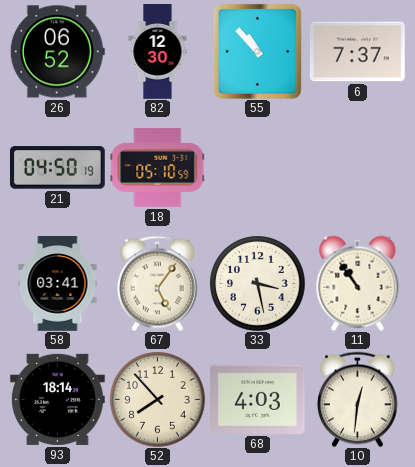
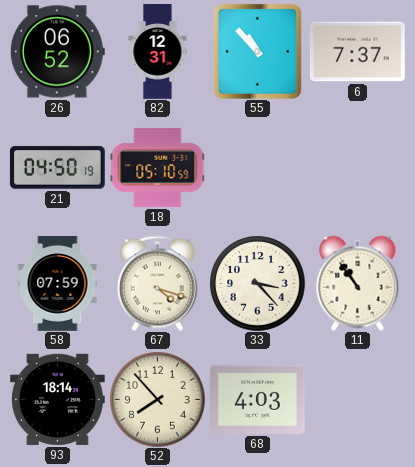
82: 12:30 -> 12:31 (158, 52)
58: 03:41 -> 07:59 (58, 284)
67: 5:06 -> 4:18 (157, 283)
33: 3:28 -> 3:23 (257, 283)
10: 12:31 -> none (357, 399)
